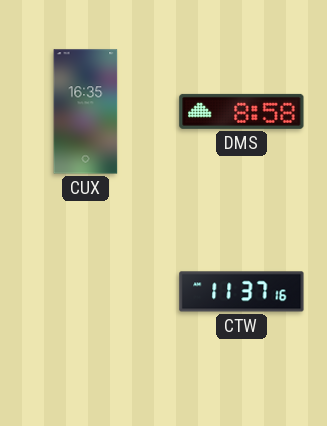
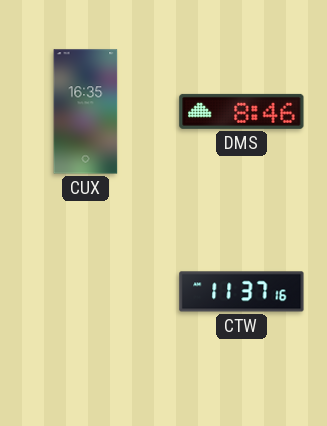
DMS: 8:58 -> 8:46 (242, 111)
